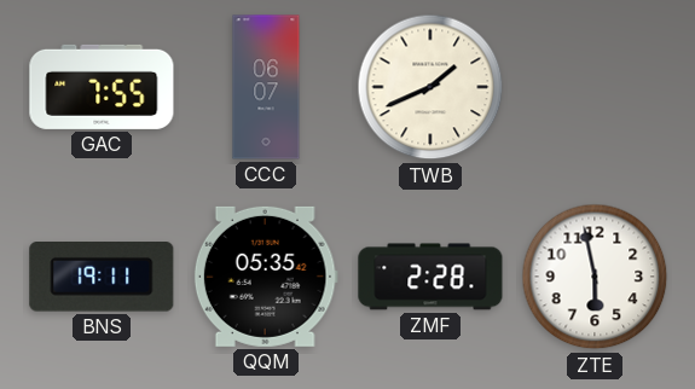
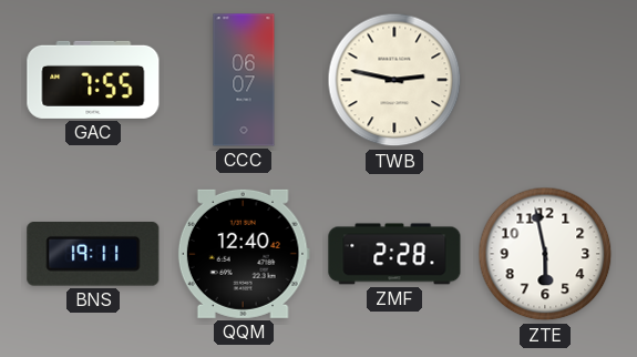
TWB: 1:41 -> 2:47 (394, 80)
QQM: 05:35 -> 12:40 (244, 254)
